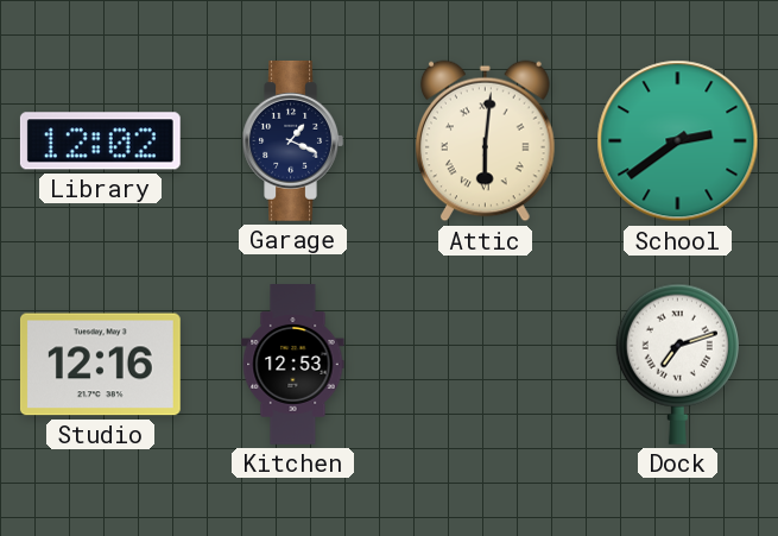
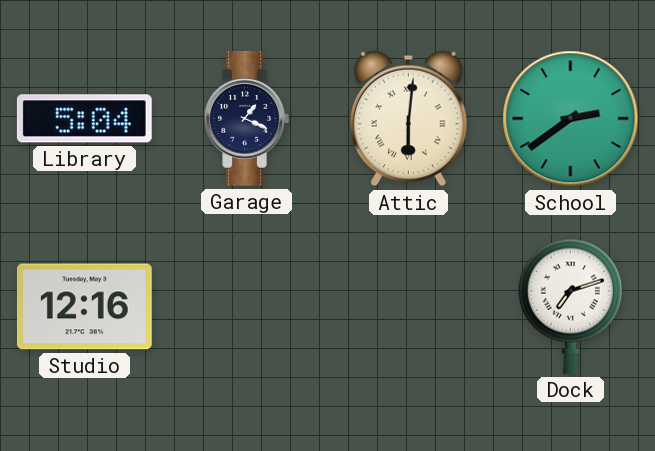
Library: 12:02 -> 5:04 (84, 119)
Kitchen: 12:53 -> none (293, 365)
